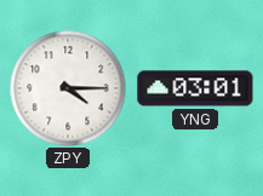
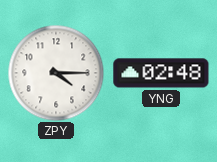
YNG: 03:01 -> 02:48 (161, 73)
